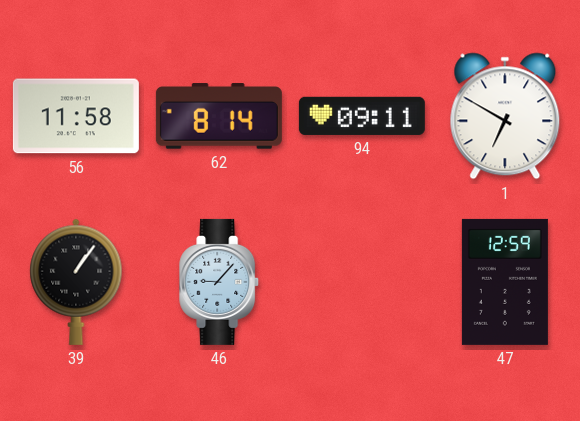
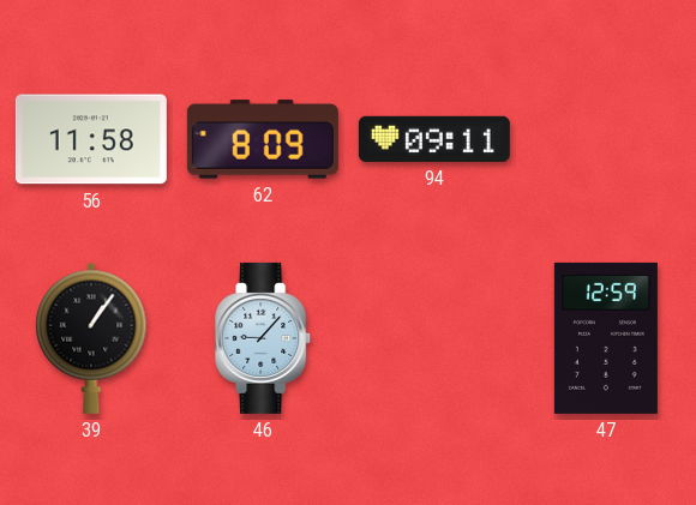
62: 8:14 -> 8:09 (263, 139)
1: 6:50 -> none (505, 116)
